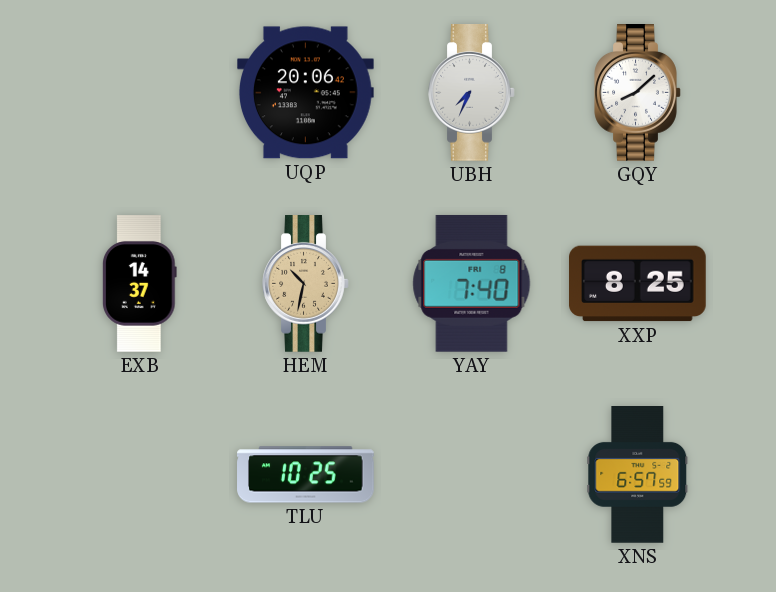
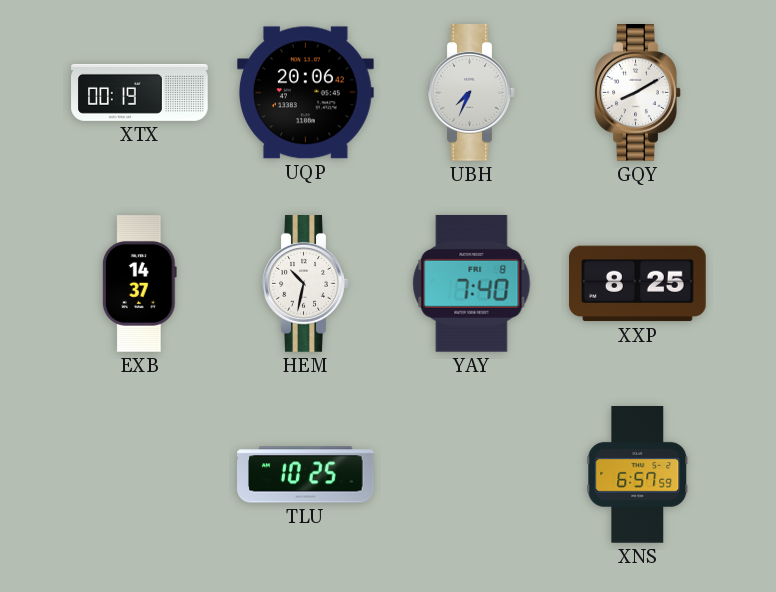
XTX: none -> 00:19 (140, 92)
GQY: 8:08 -> 8:10 (638, 93)
HEM dial: champagne -> white (306, 284)
